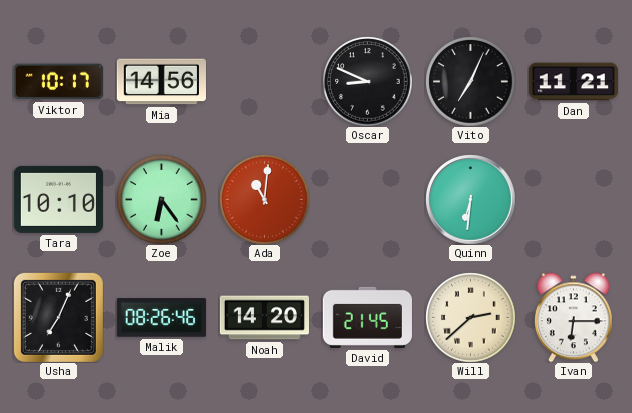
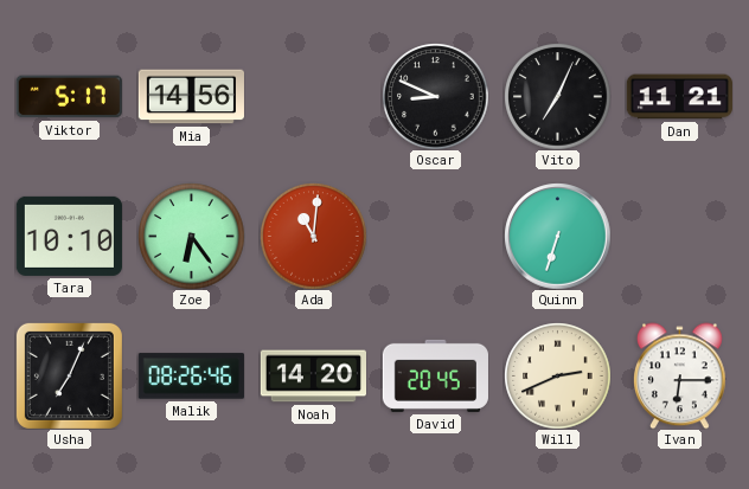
Viktor: 10:17 -> 5:17 (69, 97)
Quinn: 6:31 -> 6:33 (557, 236)
David: 21:45 -> 20:45 (435, 375)
Will: 2:38 -> 2:41 (557, 375)
